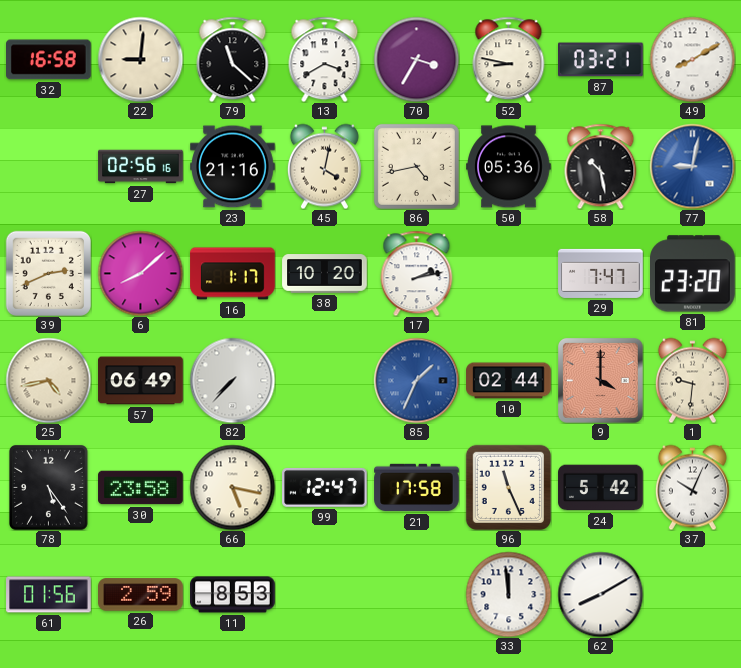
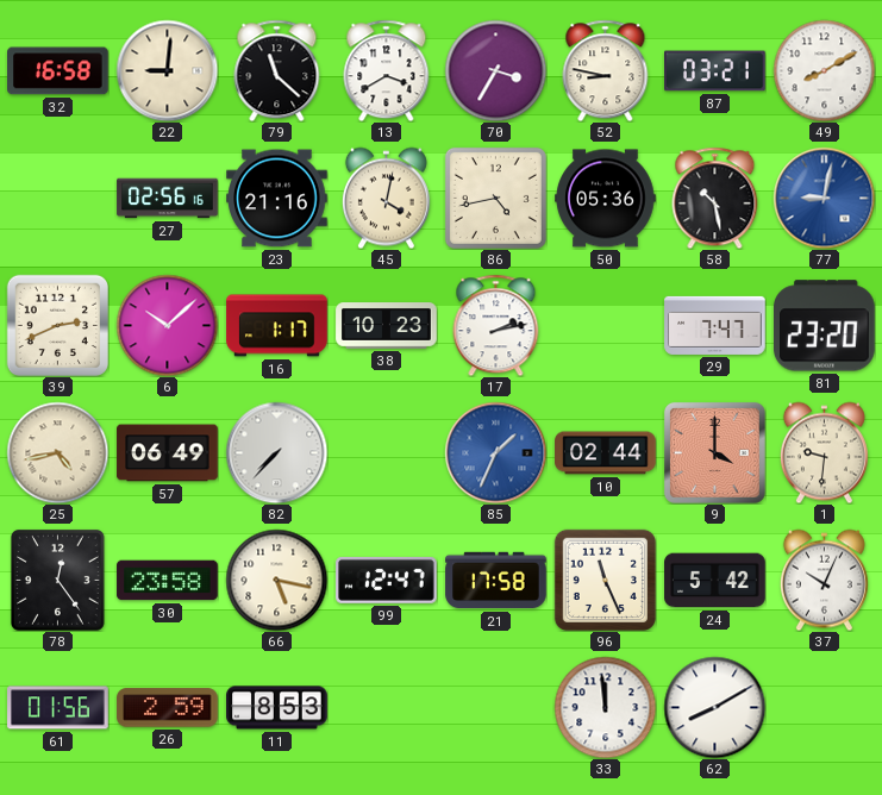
6: 8:08 -> 10:08 (167, 325)
38: 10:20 -> 10:23 (387, 326)
78: 5:24 -> 12:24 (57, 580)
